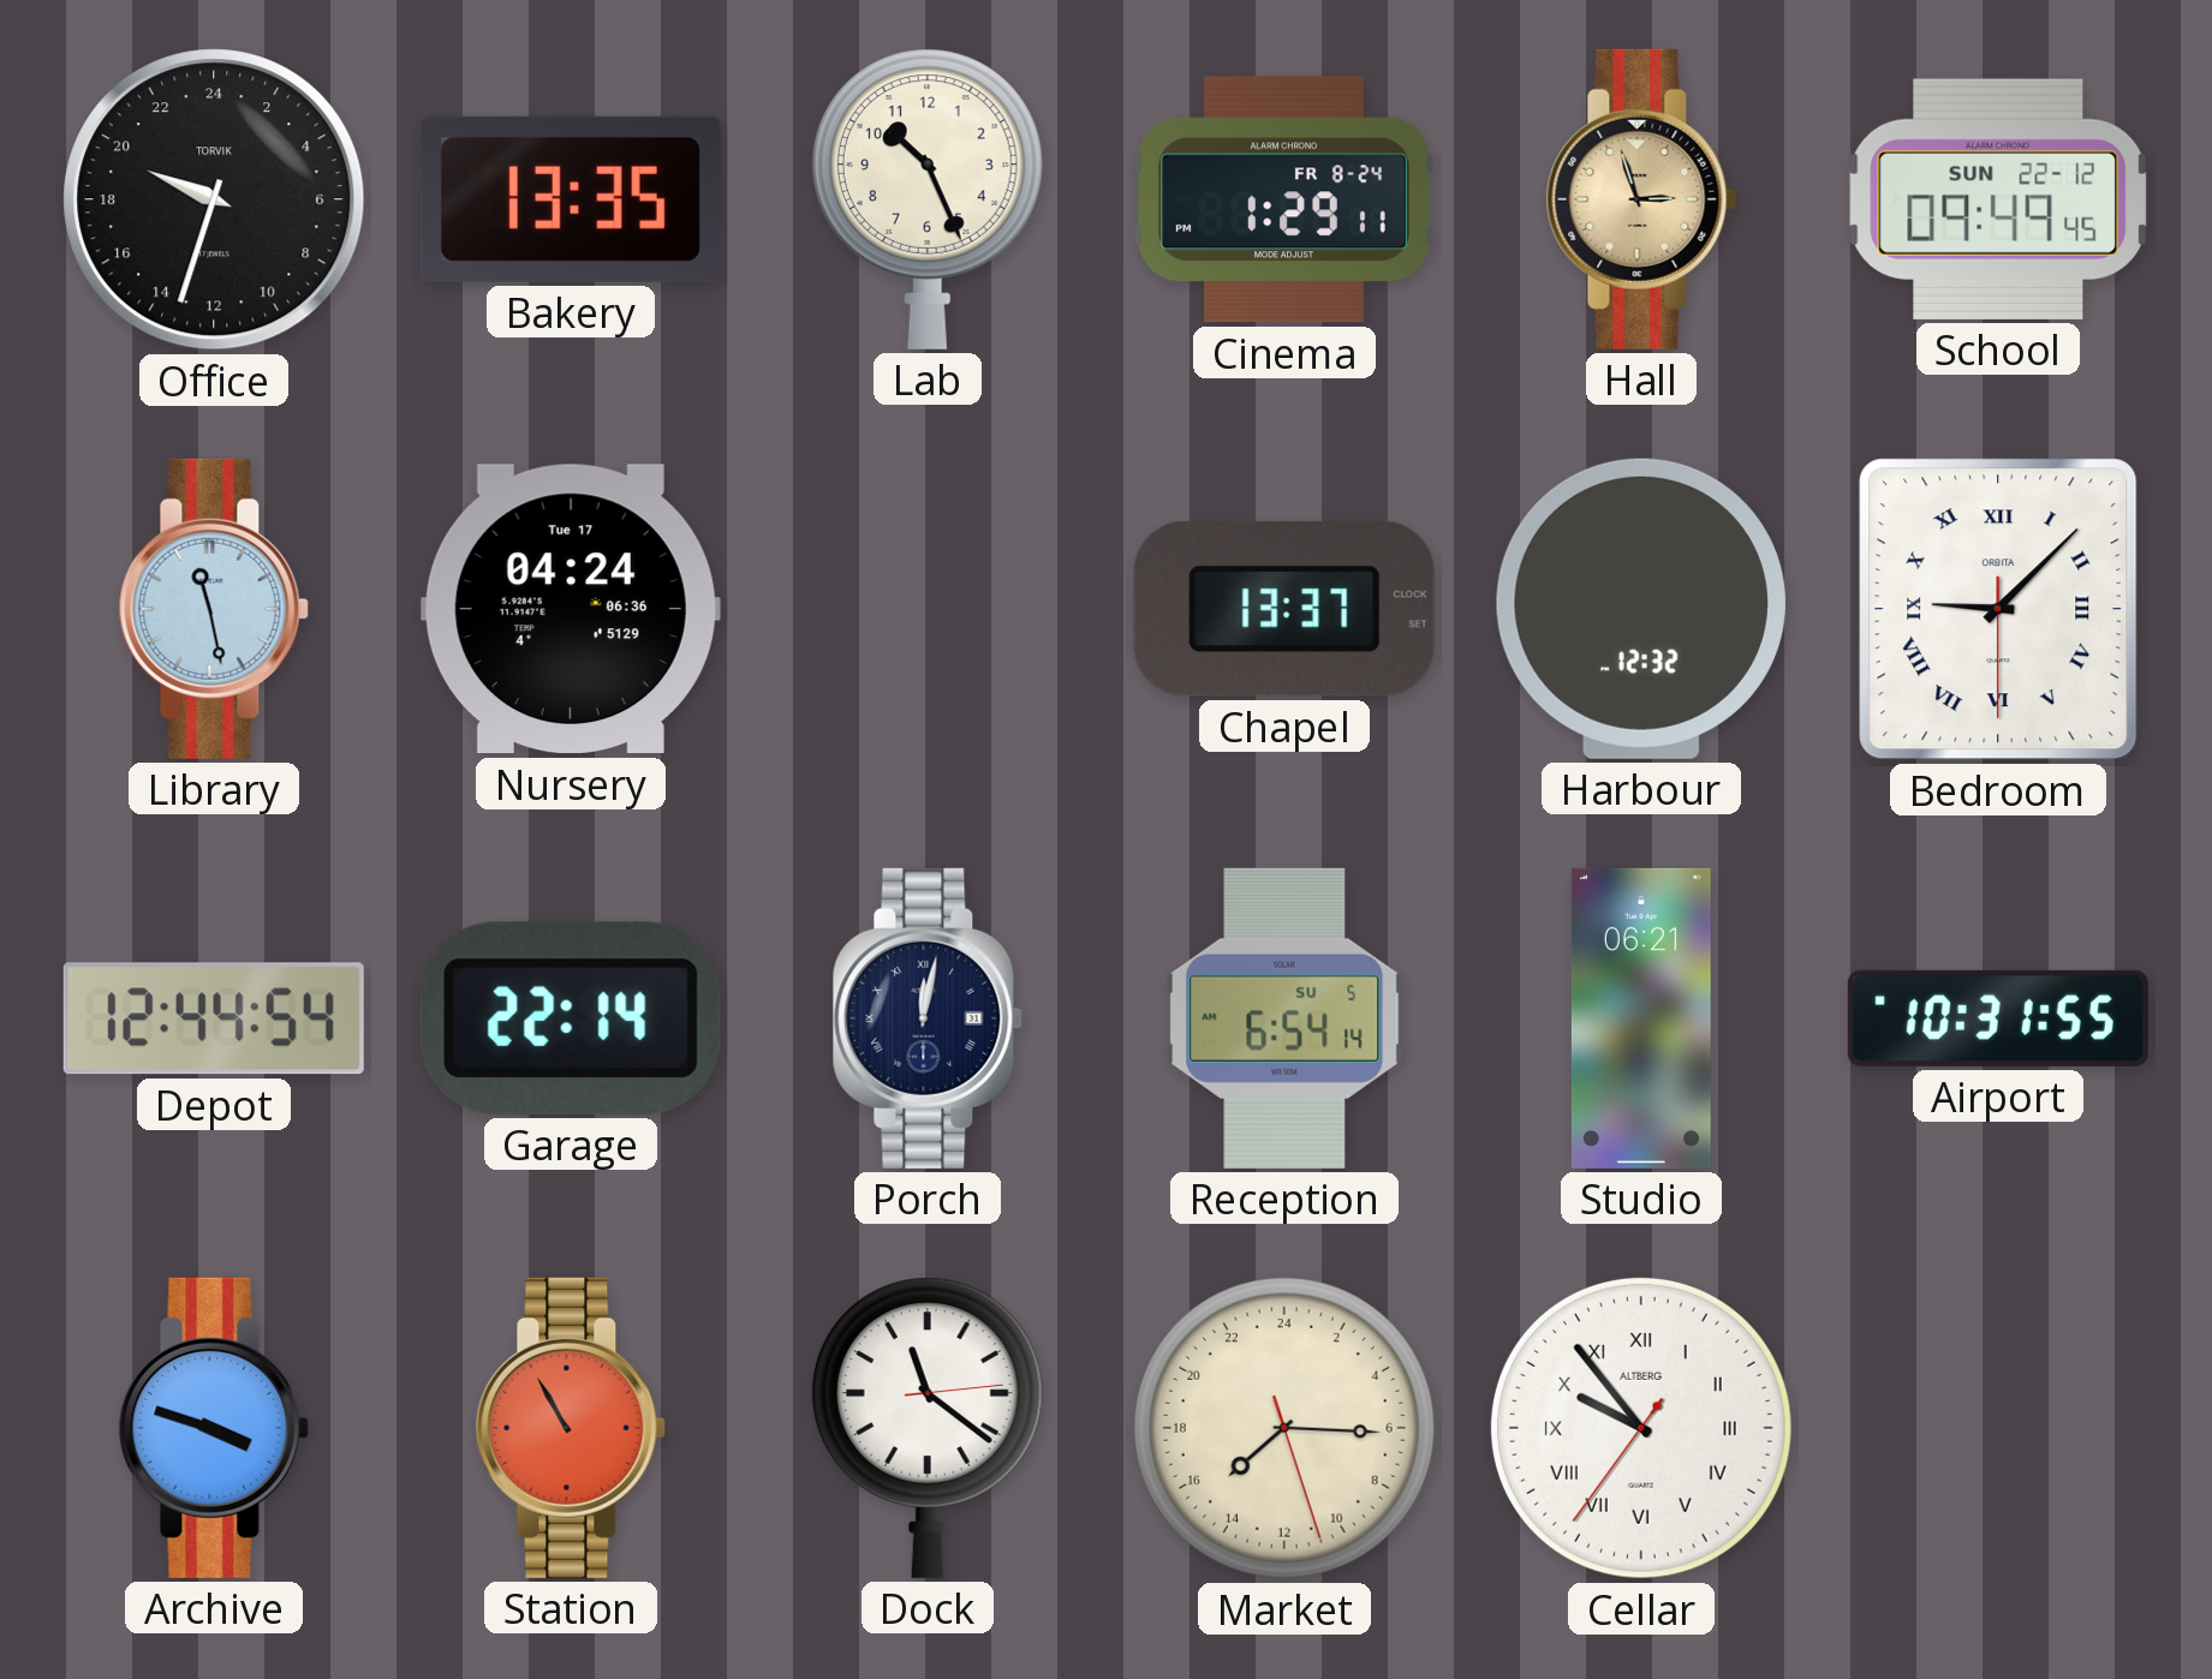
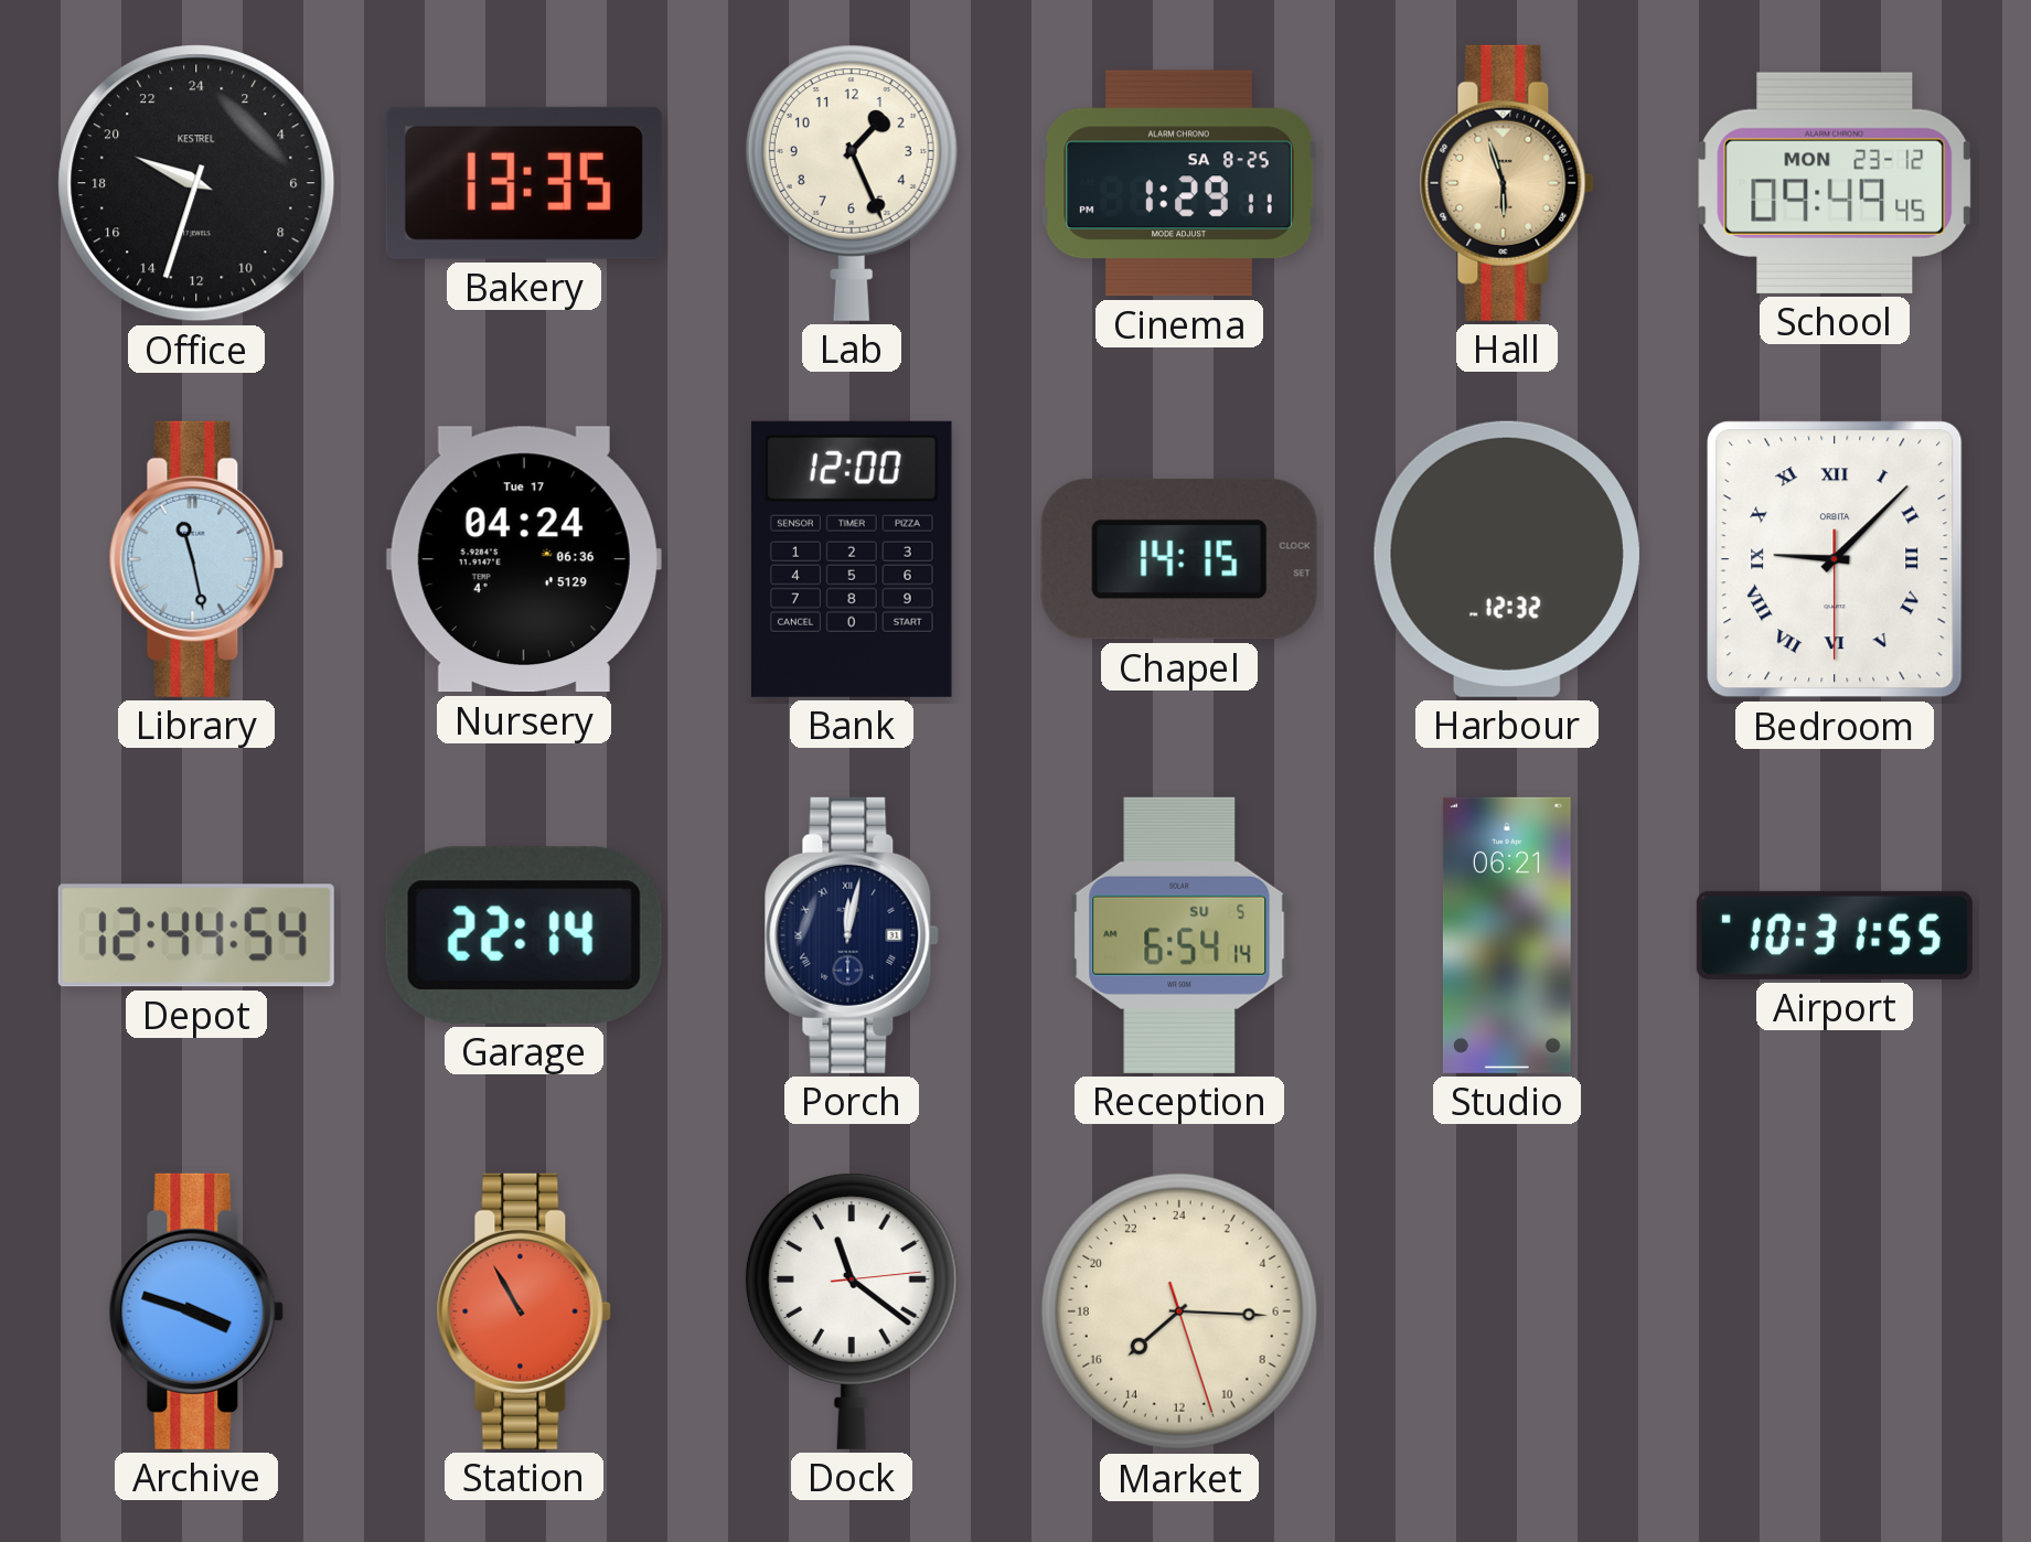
Office brand: TORVIK -> KESTREL (196, 183)
Lab: 10:26 -> 1:26 (852, 183)
Cinema date: FR 8-24 -> SA 8-25 (1179, 183)
Hall: 2:57 -> 5:57 (1507, 183)
School date: SUN 22-12 -> MON 23-12 (1835, 183)
Bank: none -> 12:00 (852, 559)
Chapel: 13:37 -> 14:15 (1179, 559)
Cellar: 9:53 -> none (1641, 1428)
